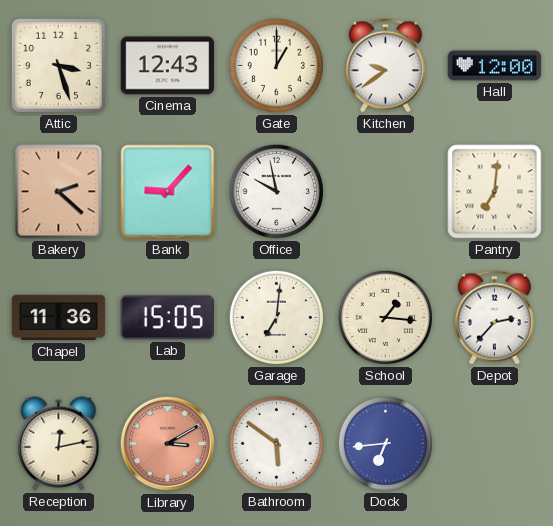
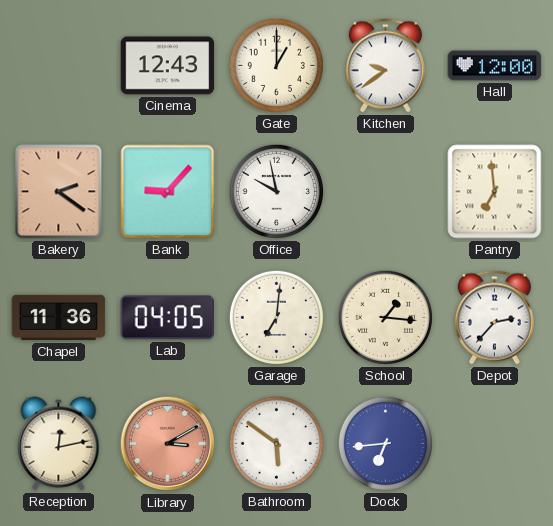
Attic: 3:27 -> none (58, 65)
Bakery: 2:22 -> 2:21 (59, 192)
Pantry: 7:01 -> 6:59 (495, 192)
Lab: 15:05 -> 04:05 (167, 318)
